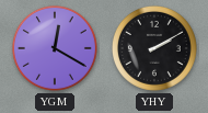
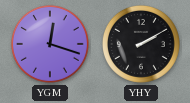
YGM: 12:20 -> 12:18 (50, 44)
